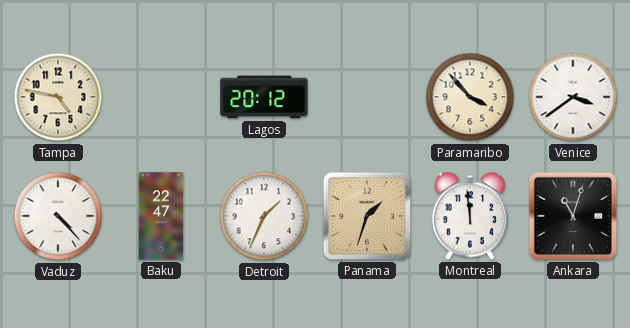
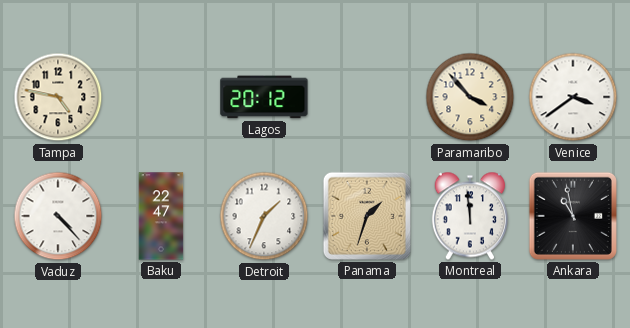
Ankara: 11:03 -> 10:58 (573, 216)
